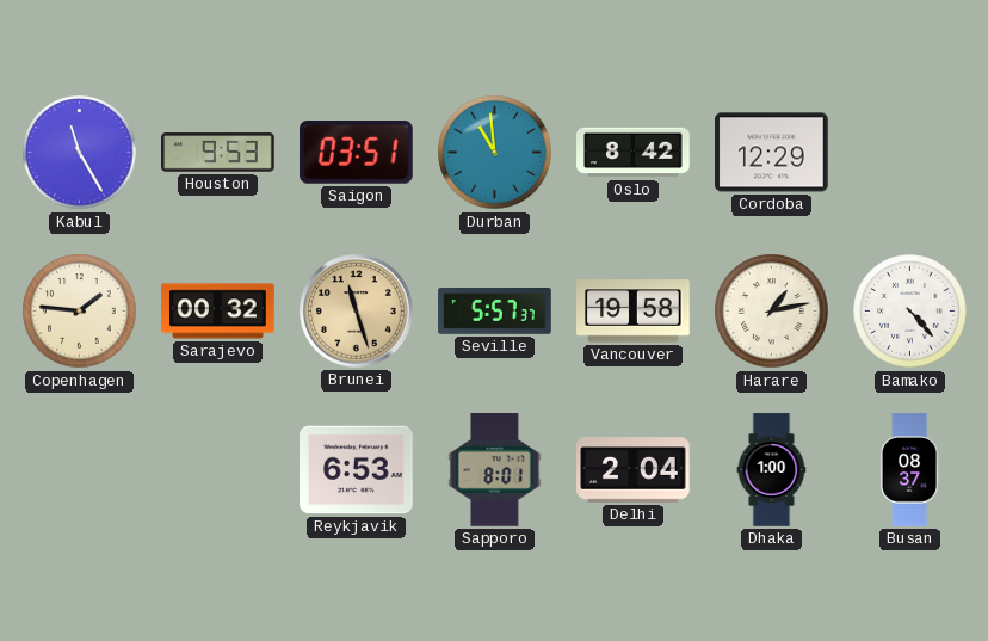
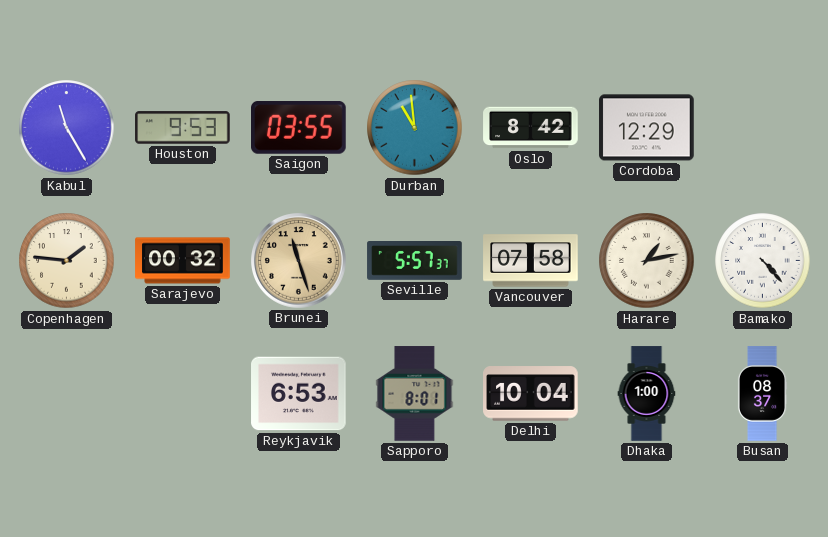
Saigon: 03:51 -> 03:55 (299, 128)
Vancouver: 19:58 -> 07:58 (531, 261)
Delhi: 2:04 -> 10:04 (531, 394)
